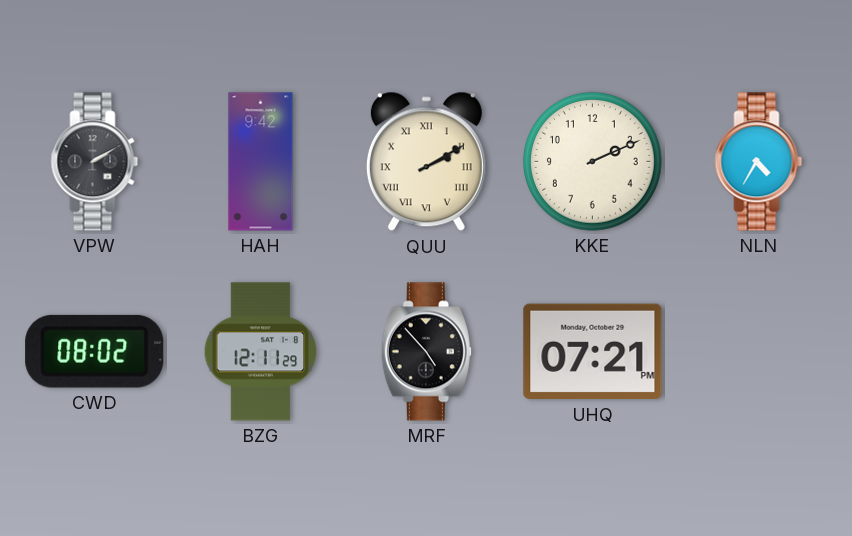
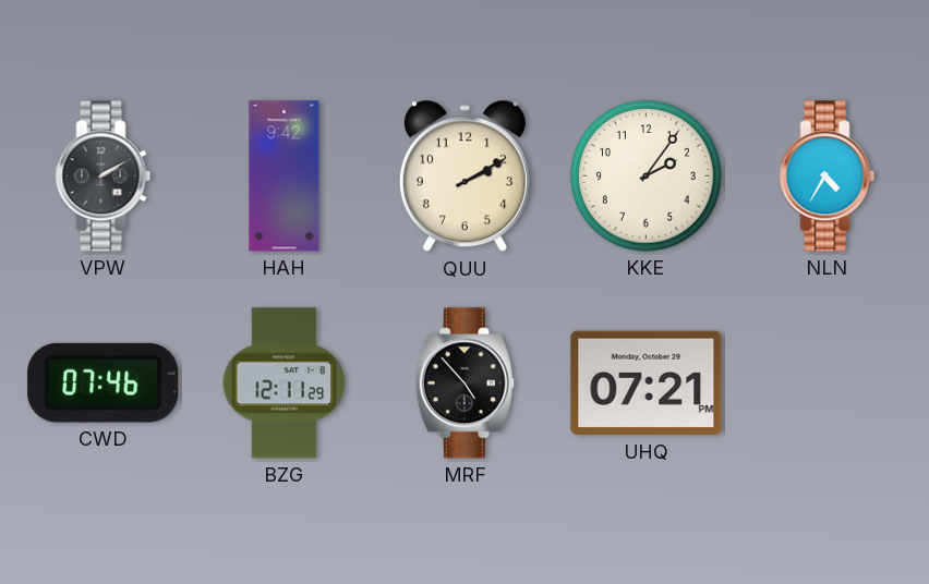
QUU numerals: Roman -> Arabic (464, 177)
KKE: 2:11 -> 2:06 (647, 177)
CWD: 08:02 -> 07:46 (104, 382)
